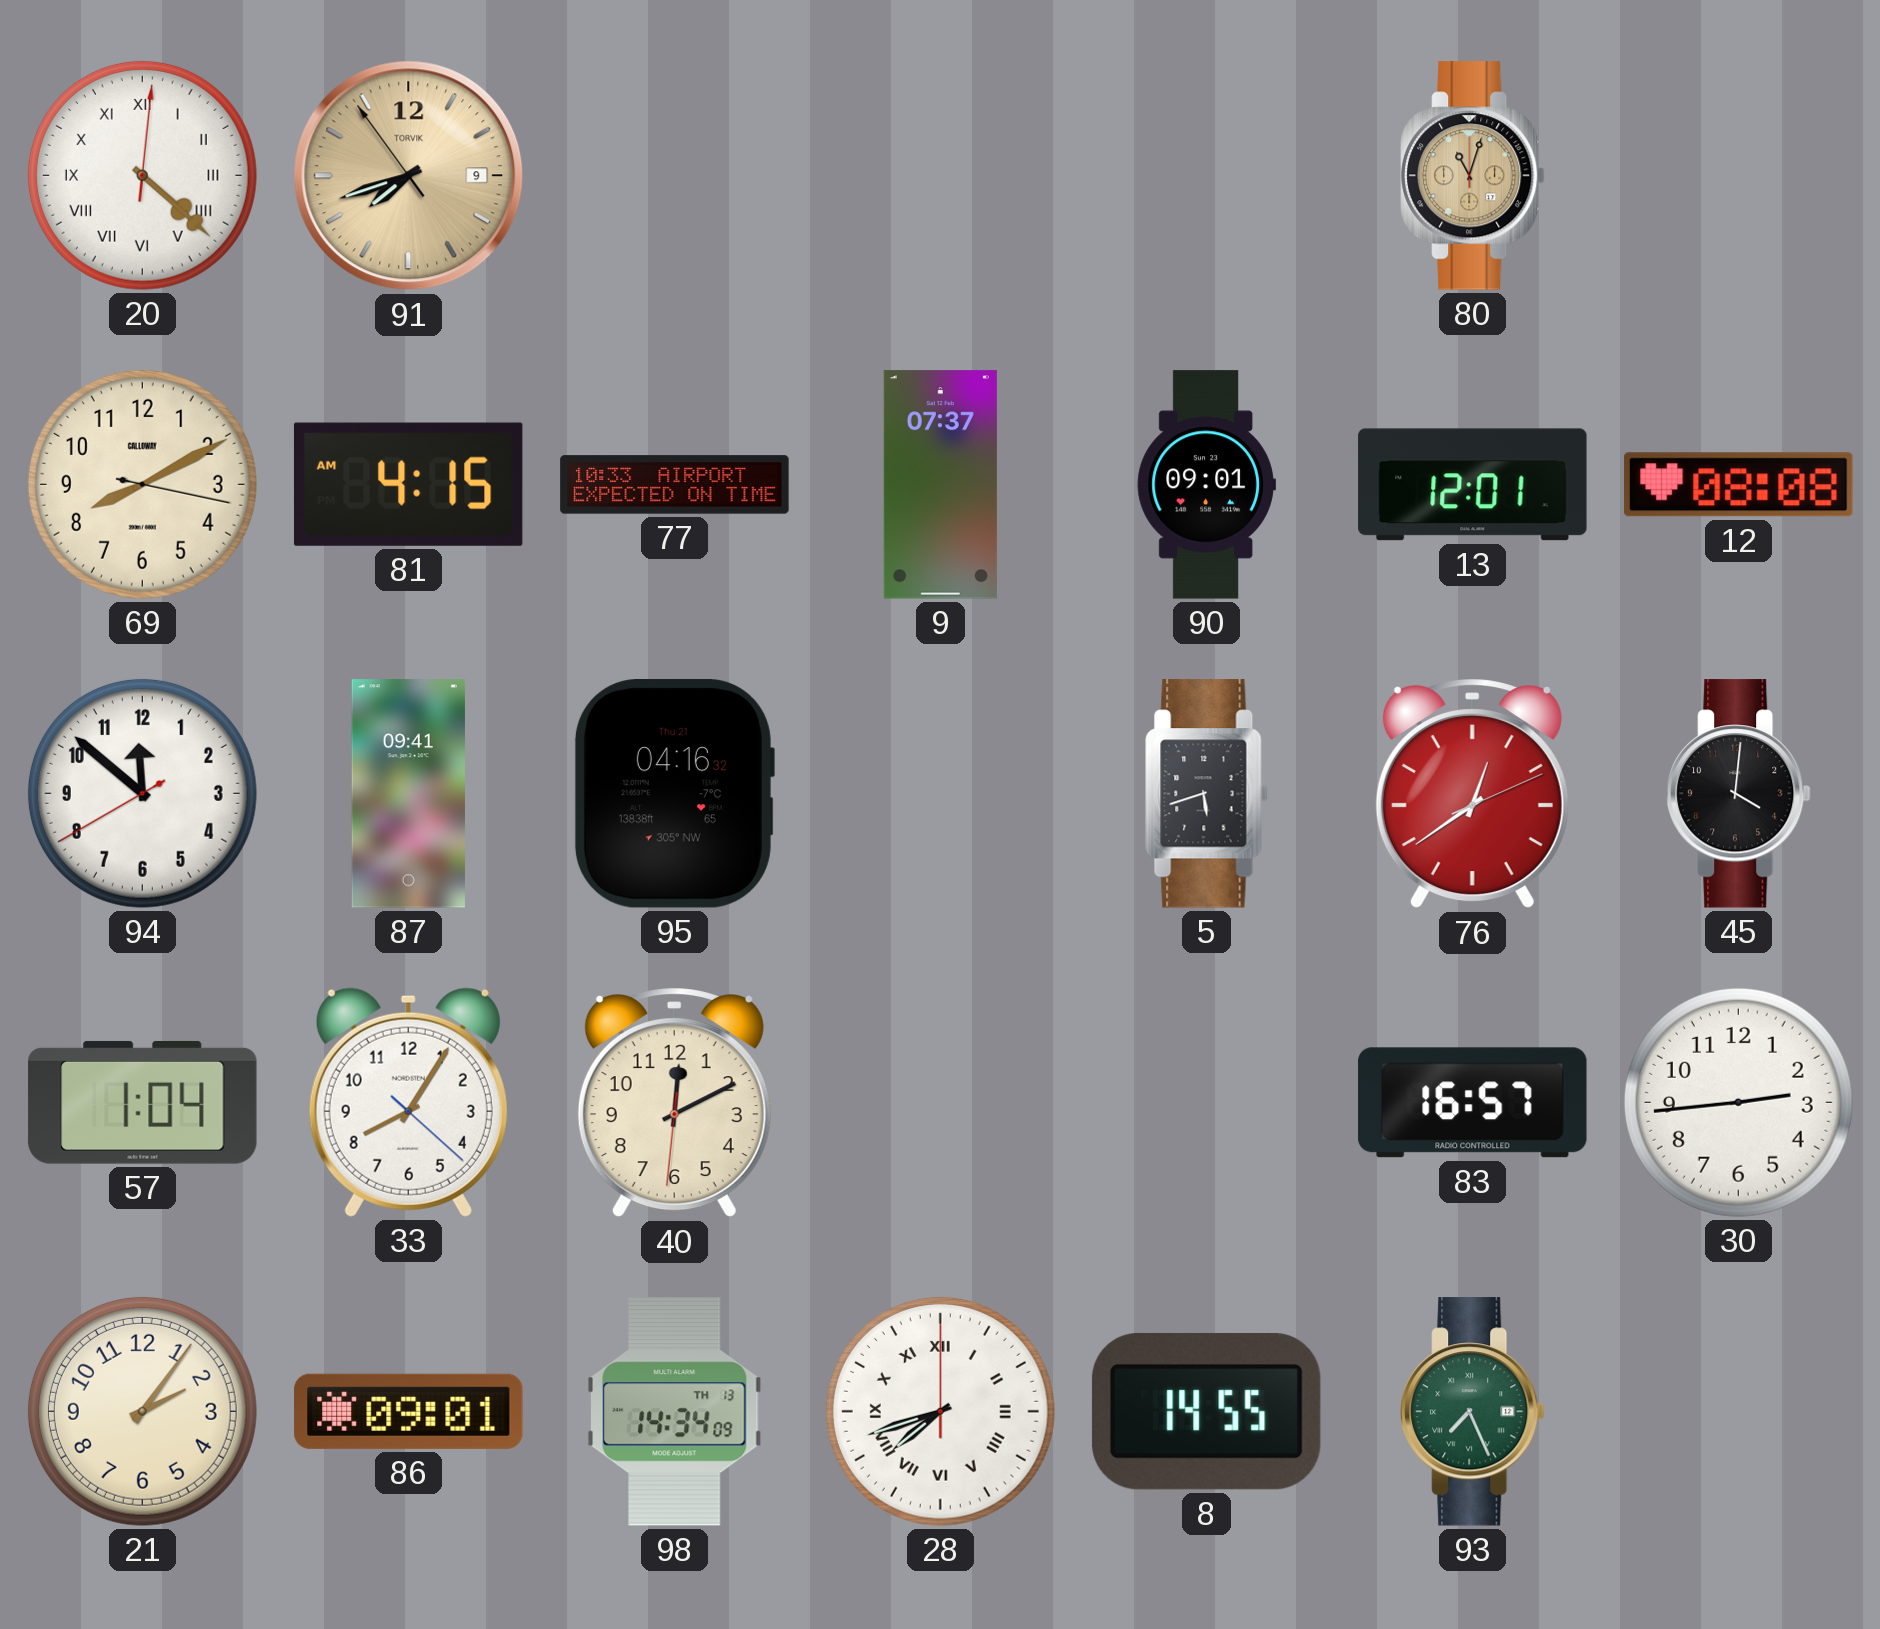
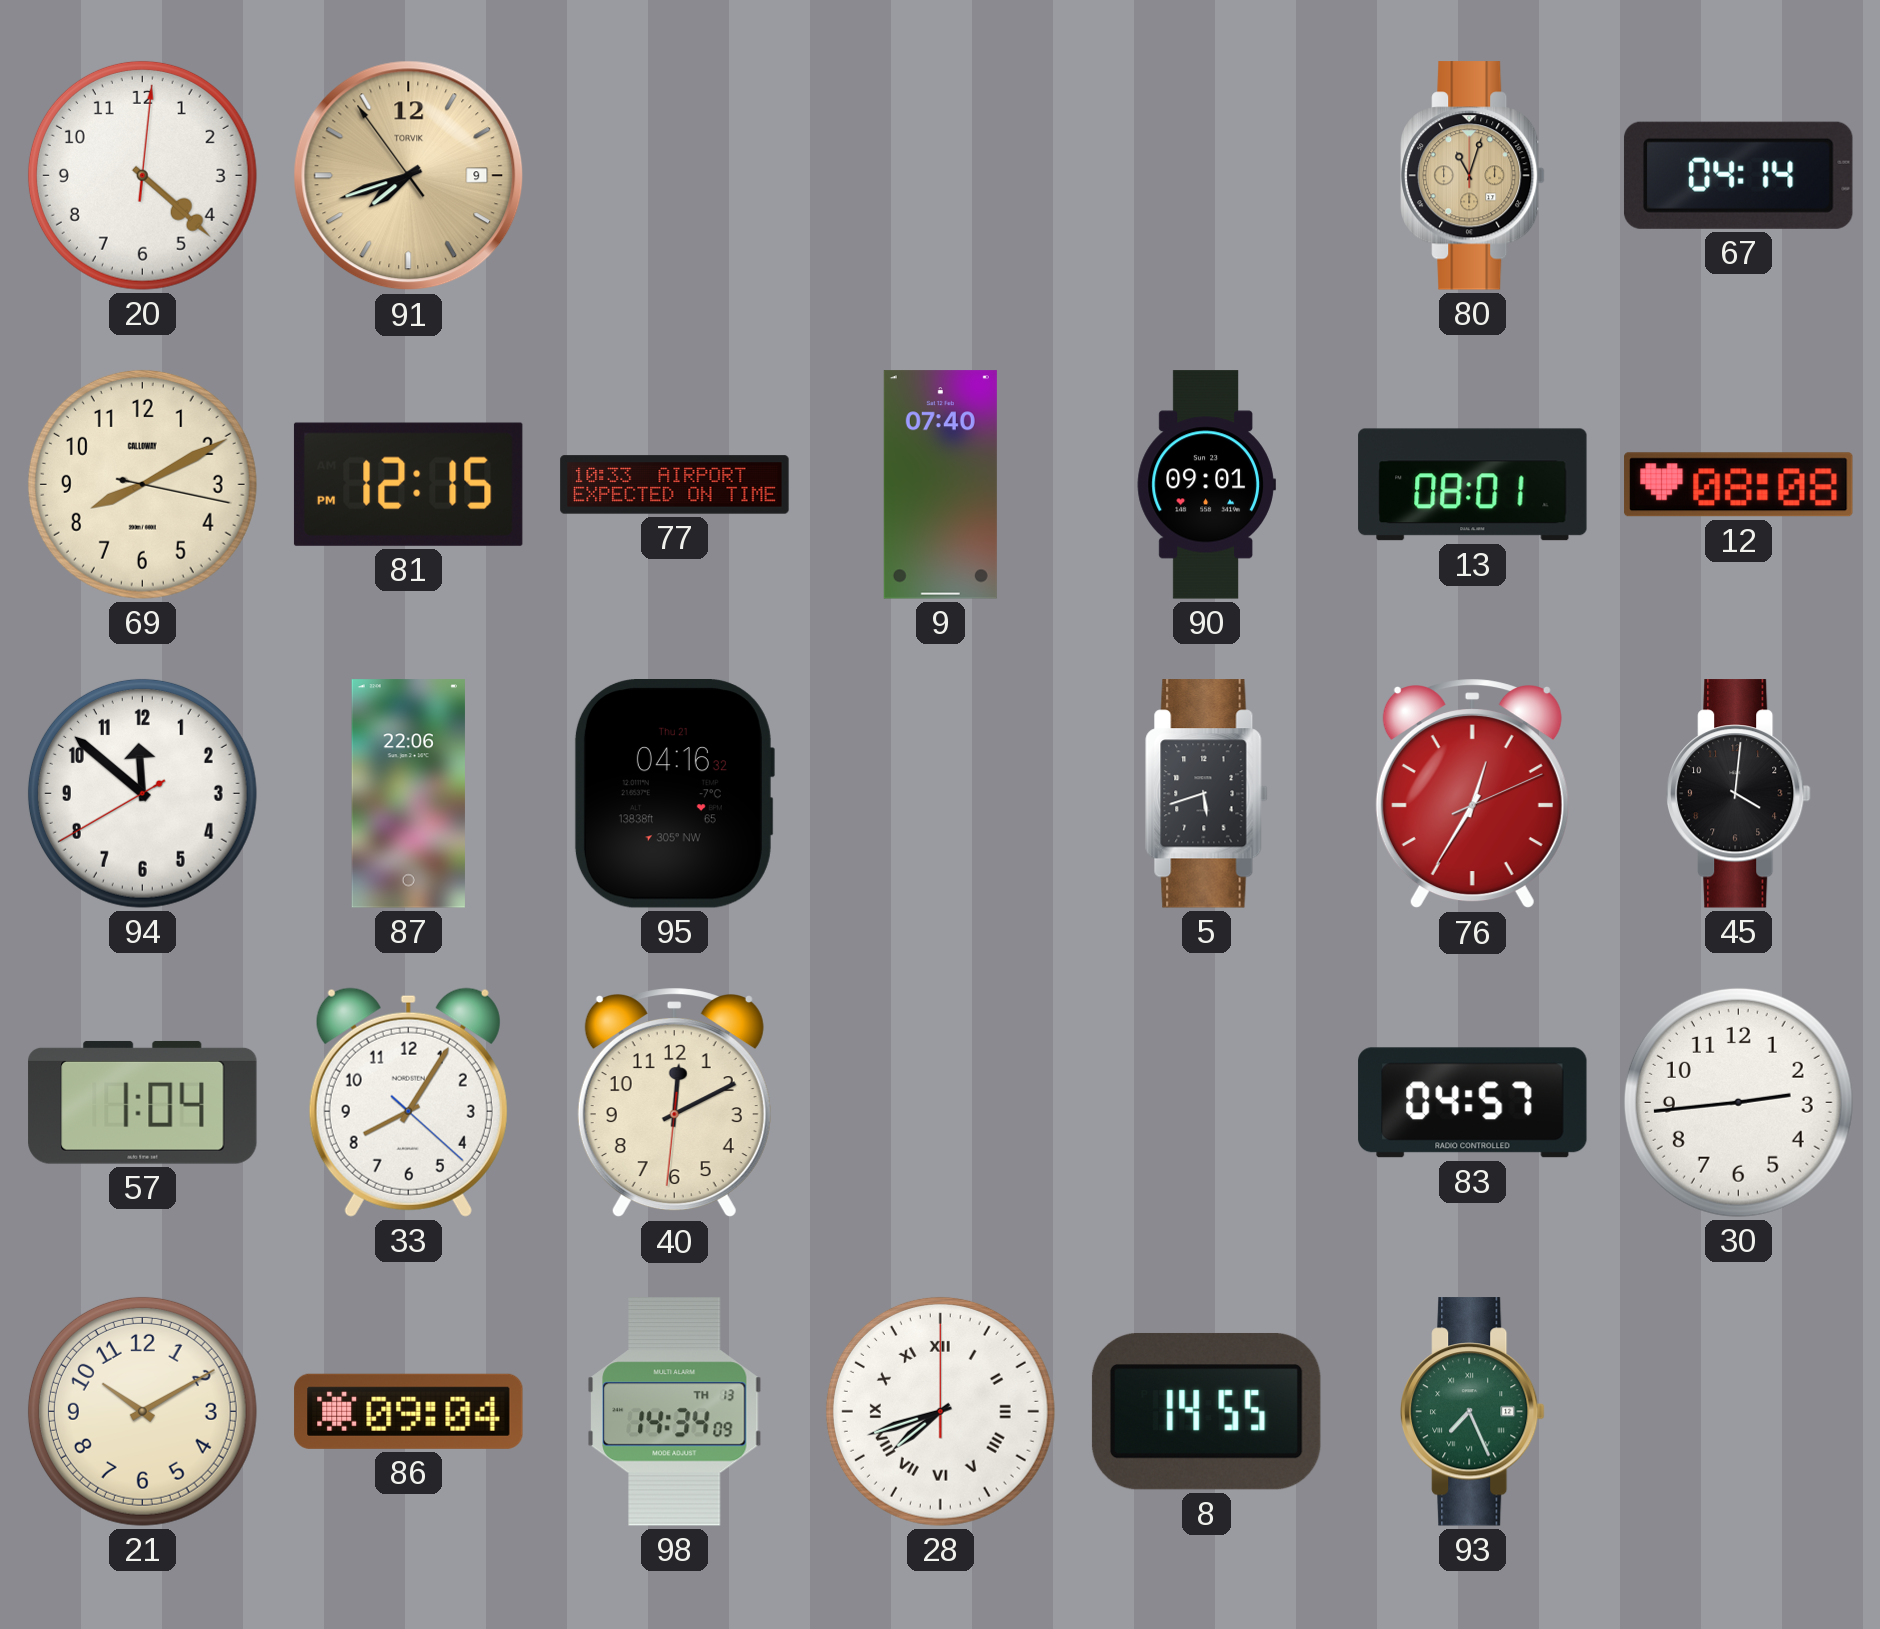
20 numerals: Roman -> Arabic (142, 175)
67: none -> 04:14 (1738, 175)
81: 4:15 -> 12:15 (408, 484)
9: 07:37 -> 07:40 (940, 485)
13: 12:01 -> 08:01 (1473, 485)
87: 09:41 -> 22:06 (408, 794)
76: 12:39 -> 12:35 (1472, 794)
83: 16:57 -> 04:57 (1473, 1103)
21: 2:06 -> 10:10 (142, 1411)
86: 09:01 -> 09:04 (409, 1411)
